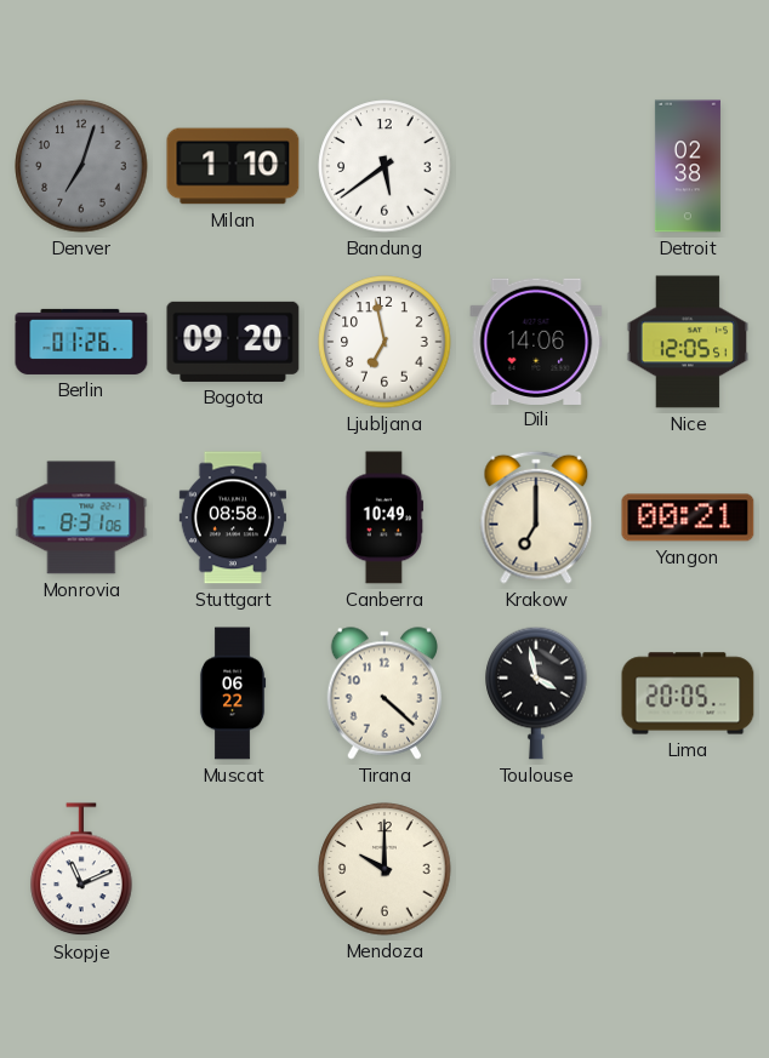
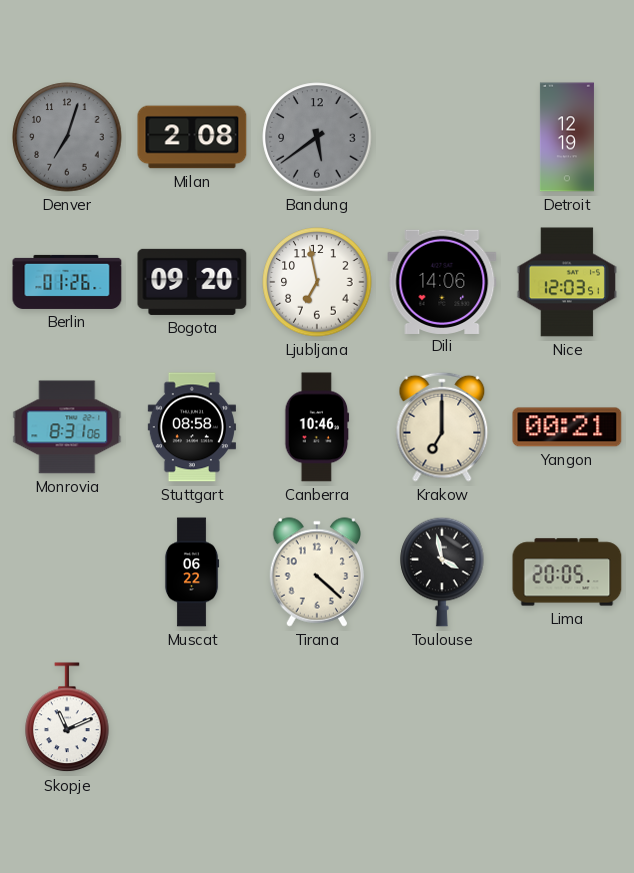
Milan: 1:10 -> 2:08 (192, 137)
Bandung dial: white -> grey (317, 137)
Detroit: 02:38 -> 12:19 (567, 137)
Nice: 12:05 -> 12:03 (566, 282)
Canberra: 10:49 -> 10:46 (317, 427)
Mendoza: 10:00 -> none (384, 869)
